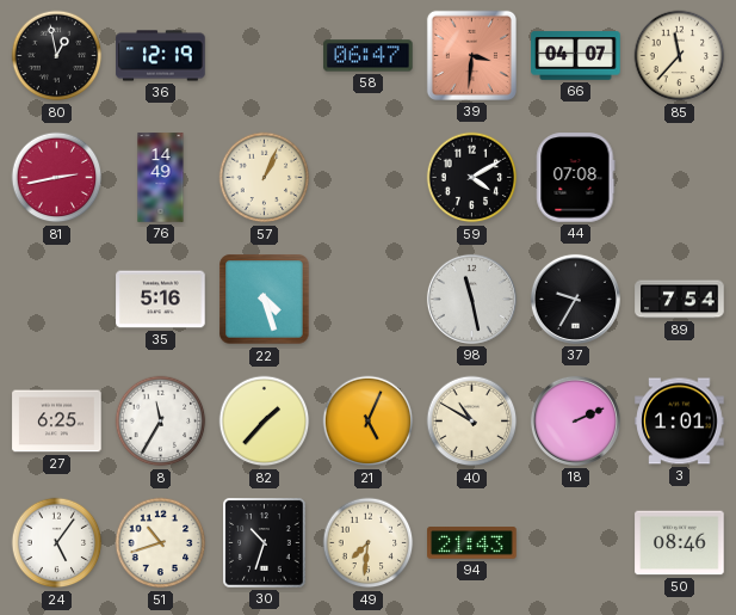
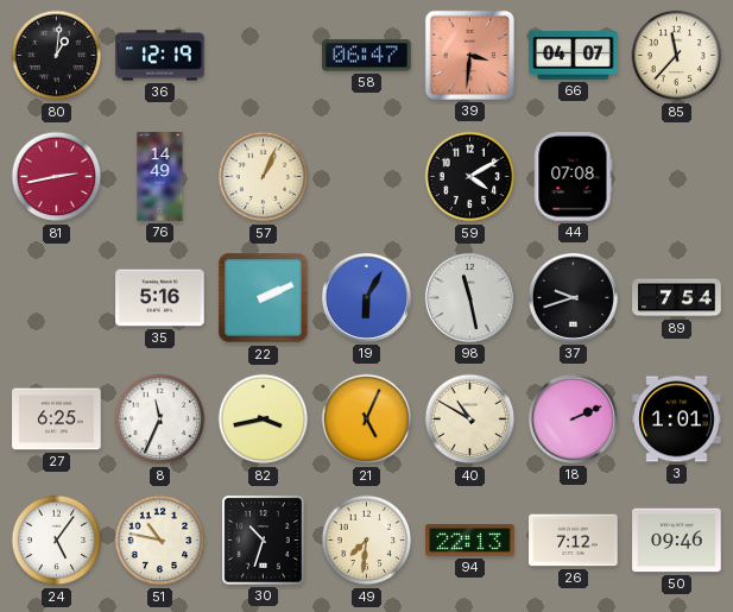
80: 12:58 -> 1:01 (57, 56)
22: 4:27 -> 2:11 (264, 298)
19: none -> 6:05 (366, 297)
37: 9:35 -> 9:42 (573, 297)
8: 11:35 -> 11:34 (160, 419)
82: 1:37 -> 3:43 (264, 419)
51: 10:42 -> 10:47 (160, 541)
94: 21:43 -> 22:13 (470, 541)
26: none -> 7:12 (574, 541)
50: 08:46 -> 09:46 (677, 541)
